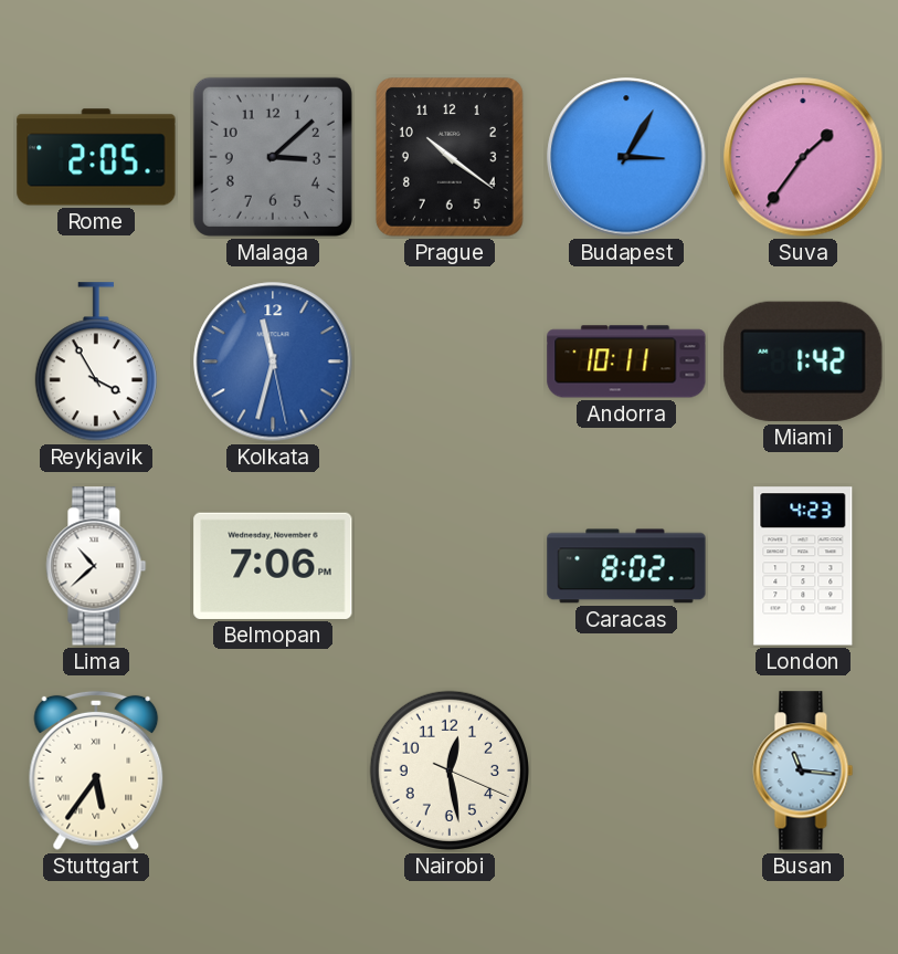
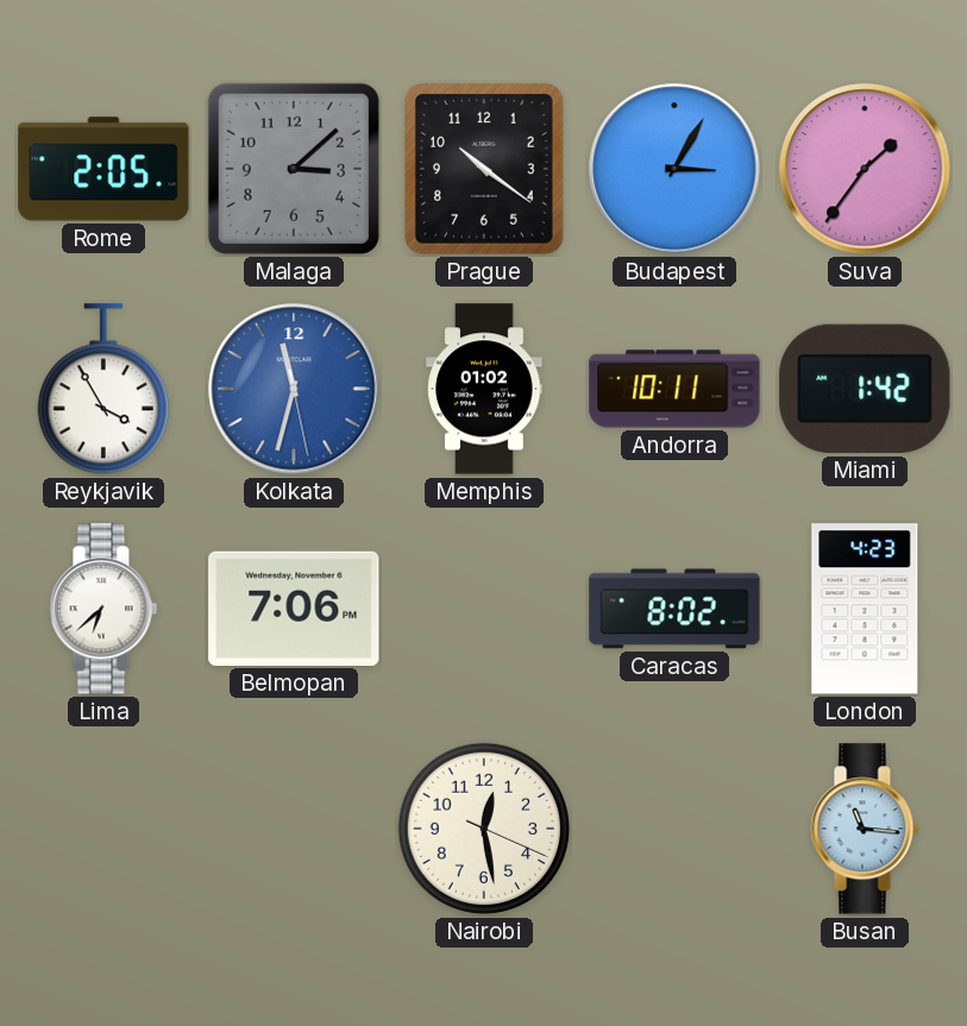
Memphis: none -> 01:02 (484, 389)
Lima: 10:38 -> 6:38 (103, 609)
Stuttgart: 5:36 -> none (96, 770)
